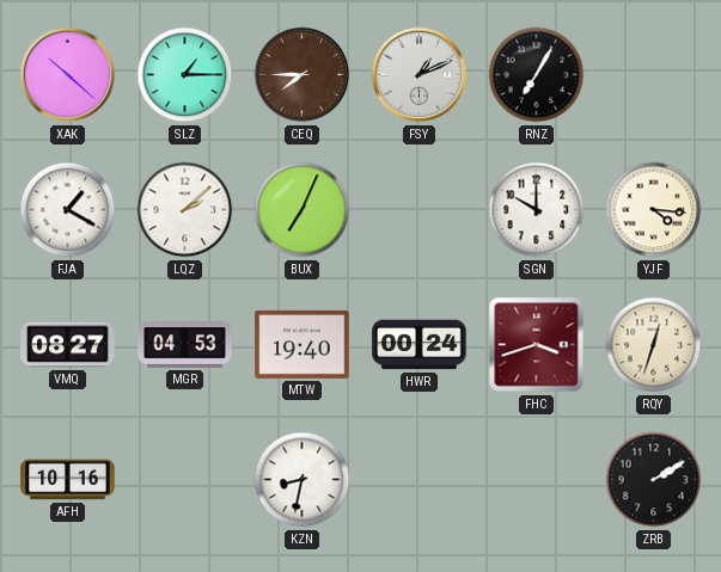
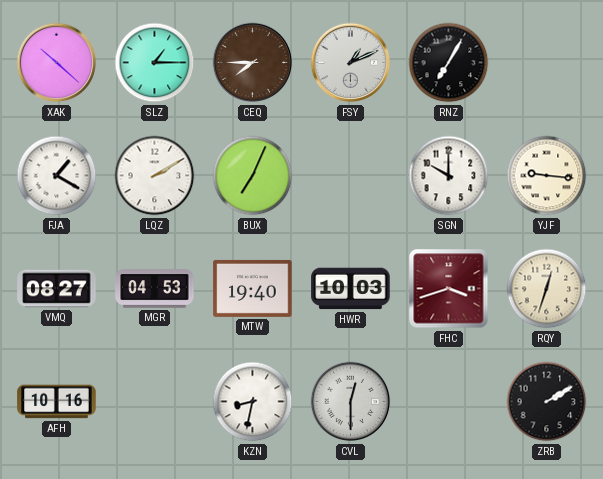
LQZ: 2:08 -> 2:10 (155, 176)
YJF: 4:16 -> 9:16 (547, 176)
HWR: 00:24 -> 10:03 (351, 289)
CVL: none -> 12:30 (351, 402)
